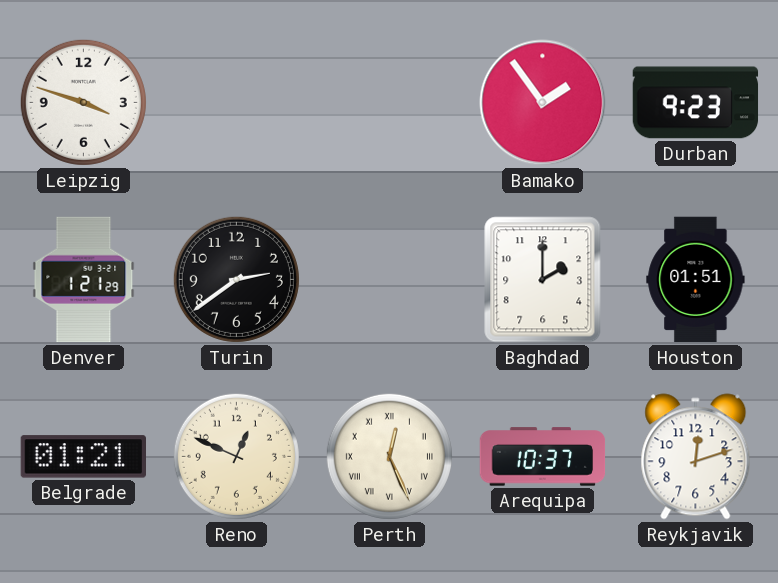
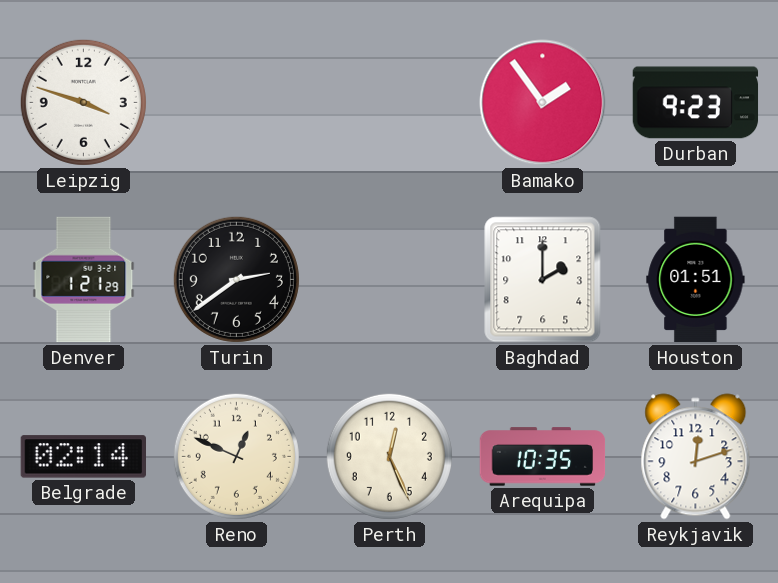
Belgrade: 01:21 -> 02:14 (83, 457)
Perth numerals: Roman -> Arabic (389, 456)
Arequipa: 10:37 -> 10:35 (543, 457)
